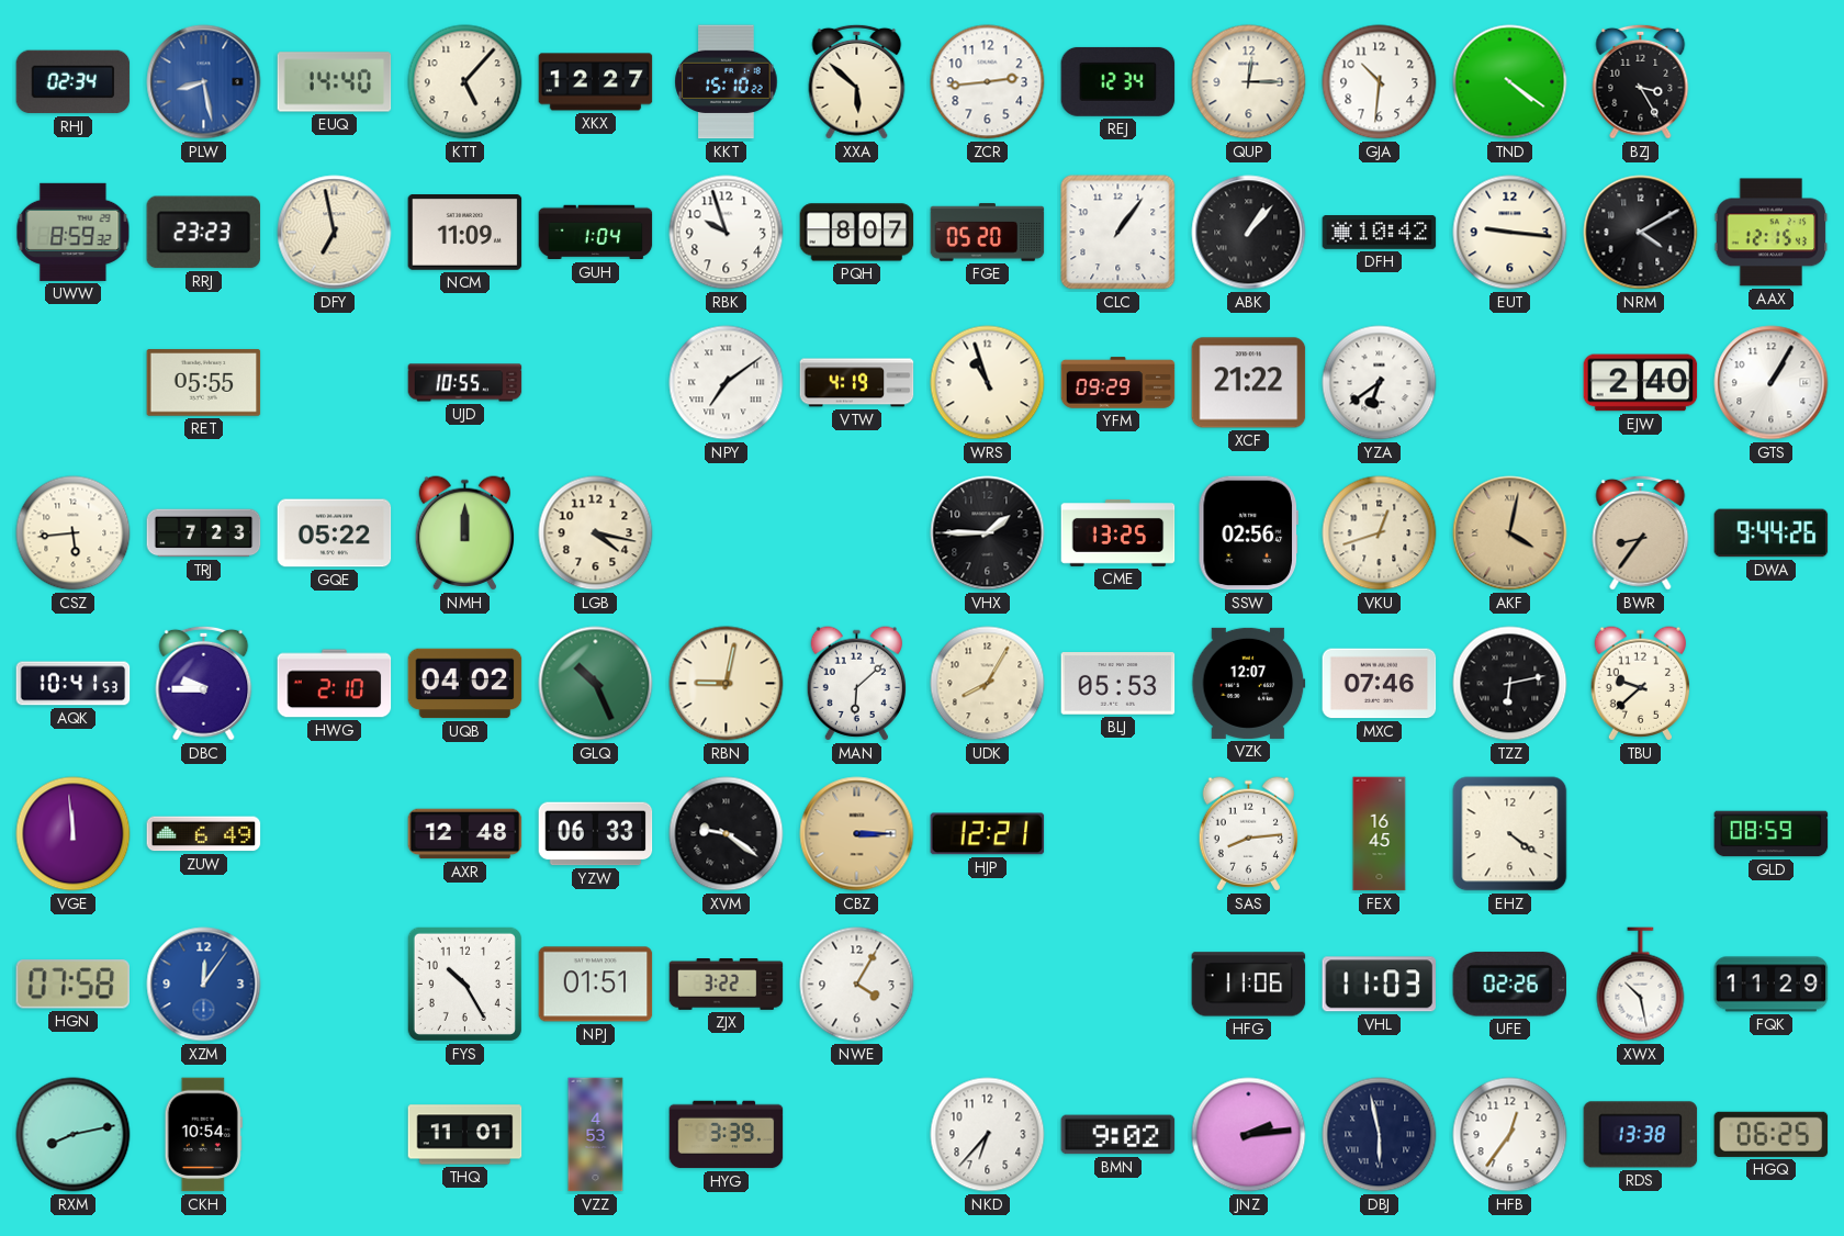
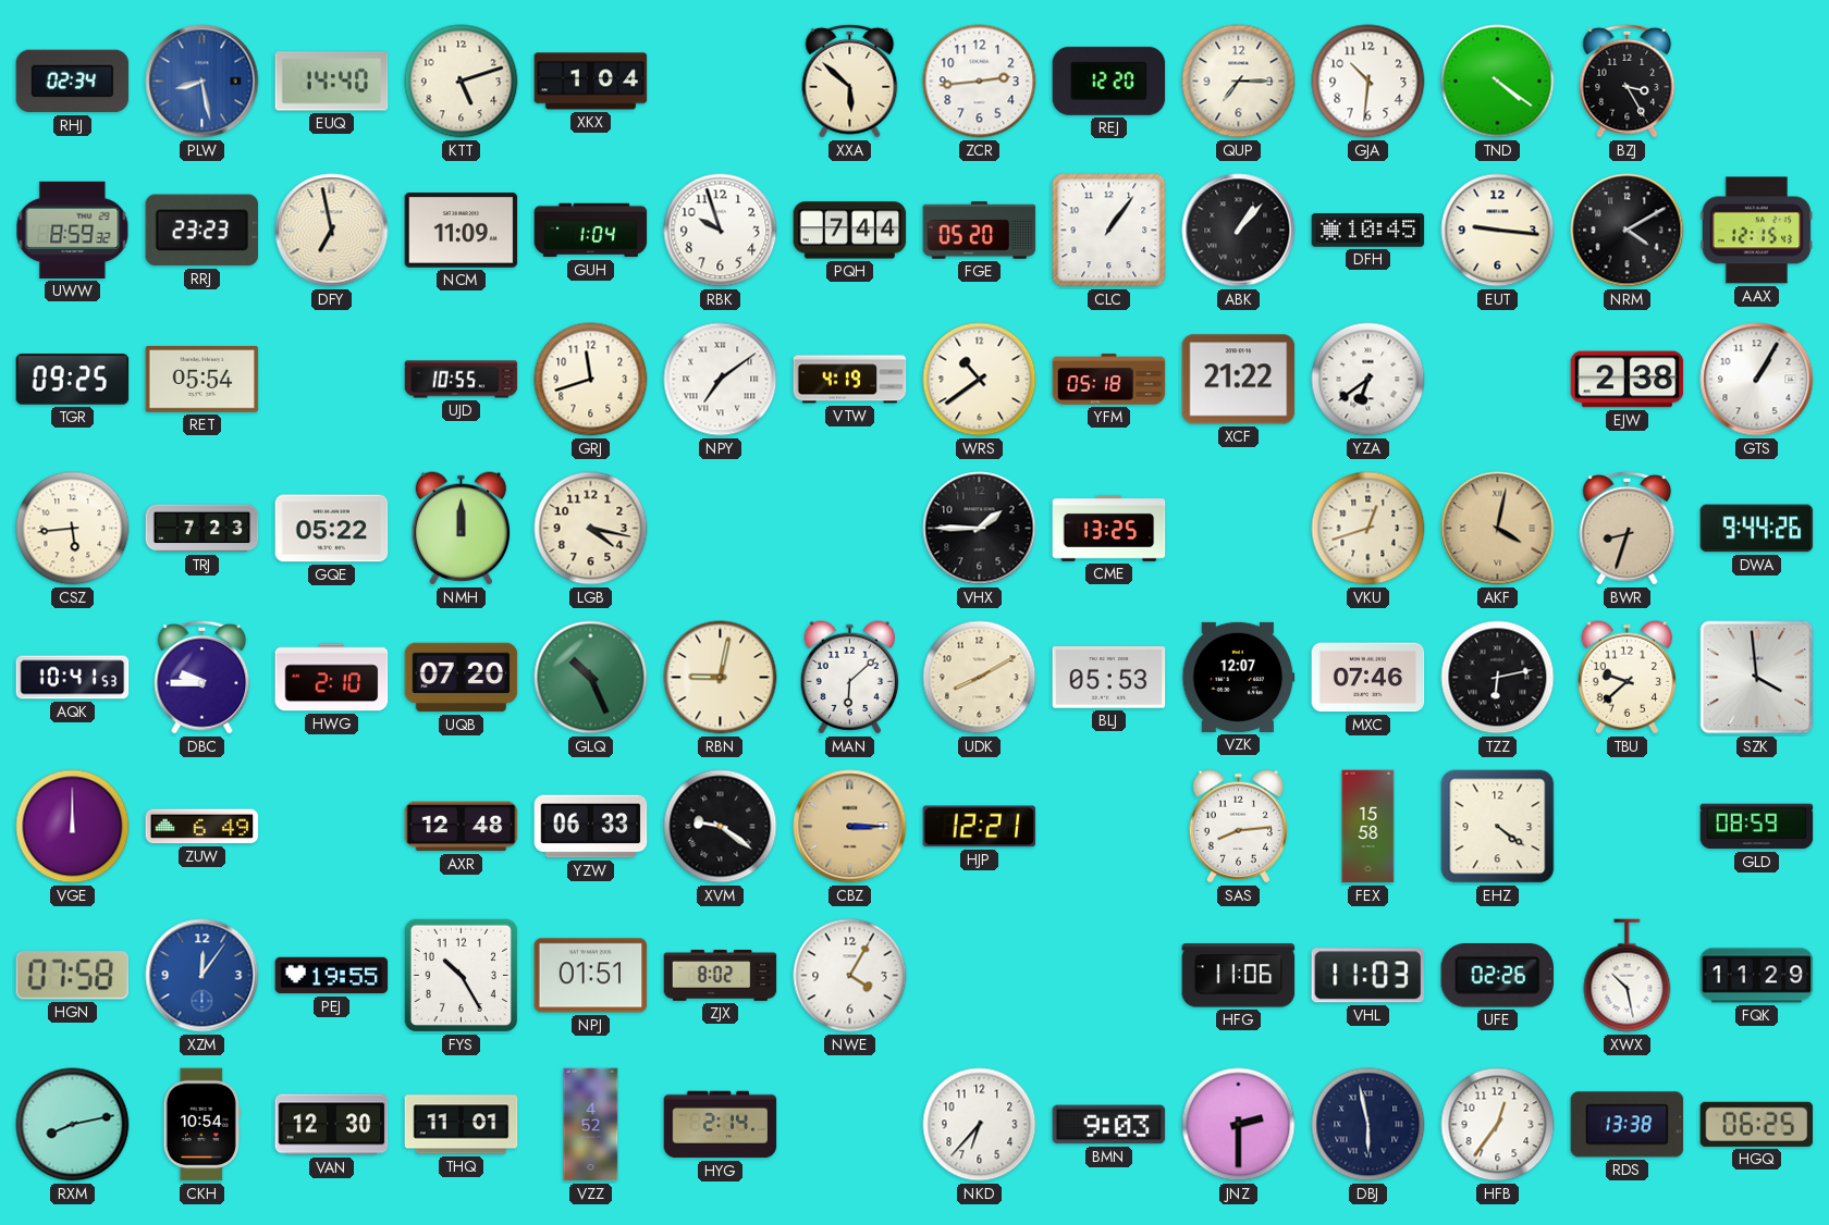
KTT: 5:07 -> 5:12 (462, 82)
XKX: 12:27 -> 1:04 (591, 82)
KKT: 15:10 -> none (727, 82)
REJ: 12:34 -> 12:20 (1109, 81)
QUP: 12:15 -> 7:15 (1239, 82)
PQH: 8:07 -> 7:44 (850, 231)
DFH: 10:42 -> 10:45 (1368, 231)
TGR: none -> 09:25 (73, 380)
RET: 05:55 -> 05:54 (202, 380)
GRJ: none -> 11:42 (591, 380)
WRS: 10:57 -> 10:39 (980, 380)
YFM: 09:29 -> 05:18 (1109, 380)
EJW: 2:40 -> 2:38 (1628, 380)
SSW: 02:56 -> none (1248, 533)
BWR: 8:36 -> 8:33 (1628, 528)
UQB: 04:02 -> 07:20 (462, 678)
UDK: 8:05 -> 8:10 (980, 678)
SZK: none -> 3:59 (1757, 678)
VGE: 11:59 -> 12:00 (73, 827)
FEX: 16:45 -> 15:58 (1368, 827)
PEJ: none -> 19:55 (332, 976)
ZJX: 3:22 -> 8:02 (721, 976)
VAN: none -> 12:30 (332, 1125)
VZZ: 4:53 -> 4:52 (591, 1125)
HYG: 3:39 -> 2:14 (721, 1125)
BMN: 9:02 -> 9:03 (1109, 1125)
JNZ: 2:14 -> 2:30 (1239, 1125)
